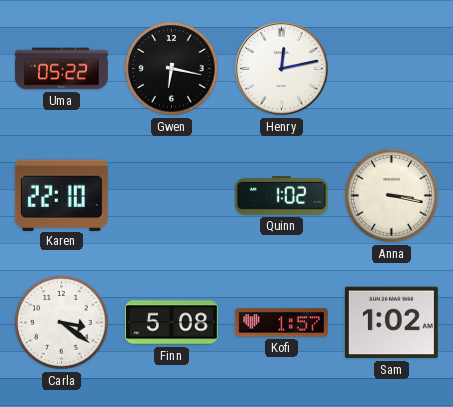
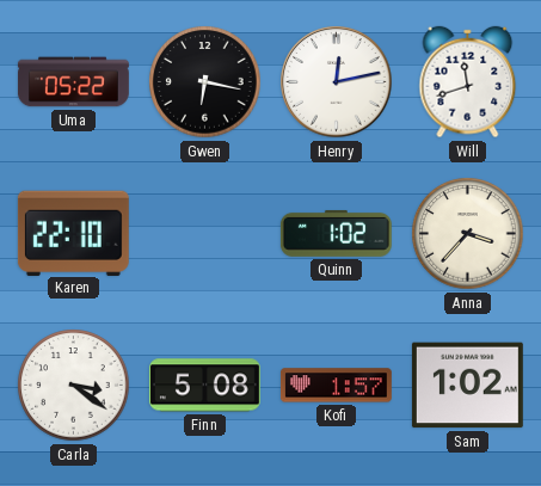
Will: none -> 11:42 (468, 82)
Anna: 3:17 -> 3:37 (468, 234)
